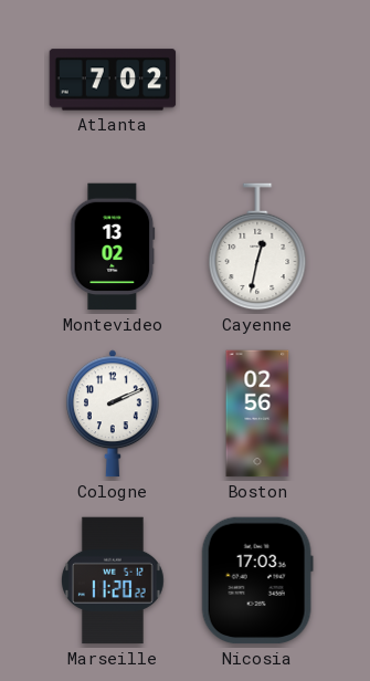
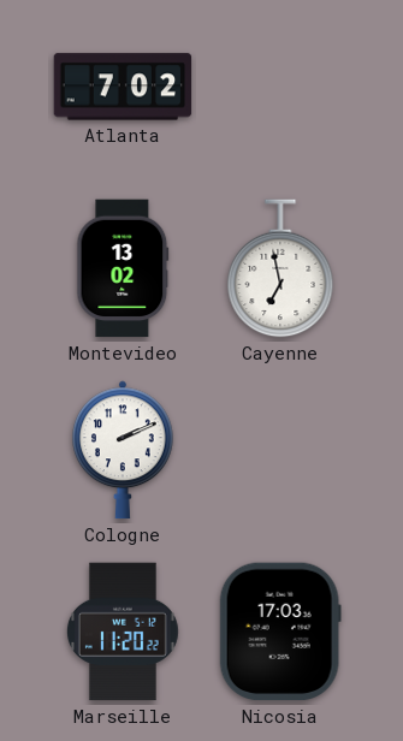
Cayenne: 12:32 -> 6:58 (280, 268)
Boston: 02:56 -> none (257, 413)
